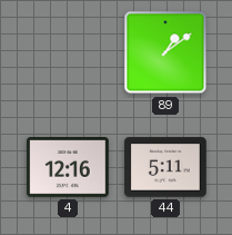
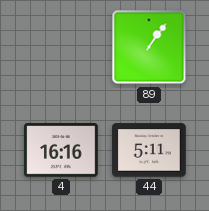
89: 1:09 -> 1:06 (149, 47)
4: 12:16 -> 16:16 (61, 150)
